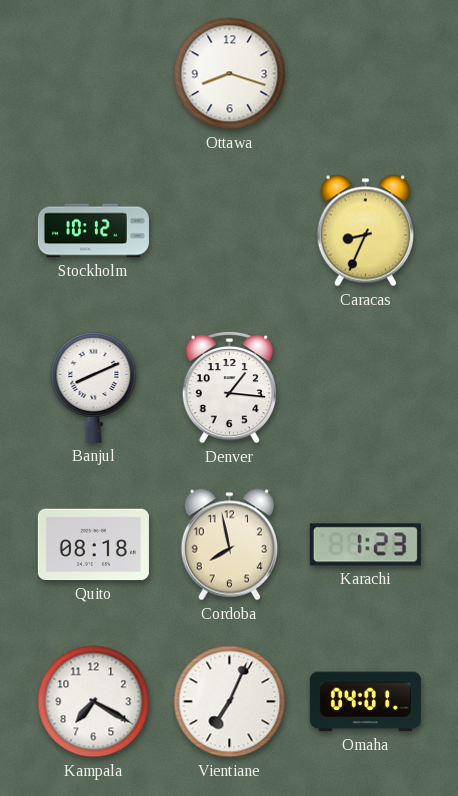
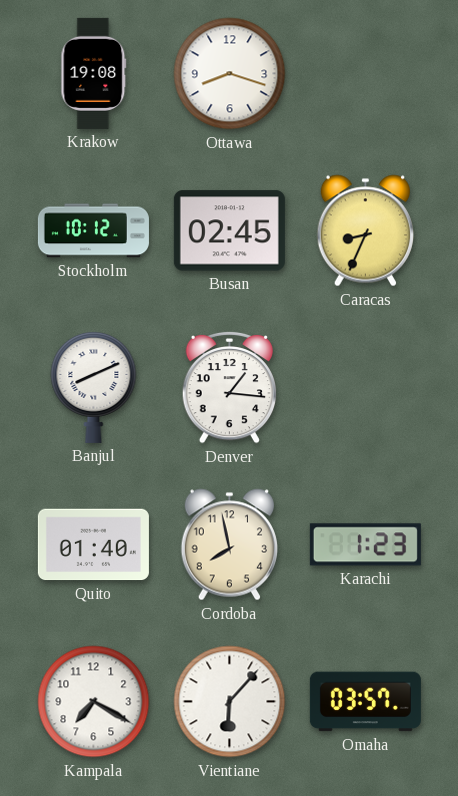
Krakow: none -> 19:08 (94, 73)
Busan: none -> 02:45 (229, 231)
Quito: 08:18 -> 01:40 (93, 545)
Vientiane: 7:04 -> 6:07 (230, 702)
Omaha: 04:01 -> 03:57 (365, 702)
